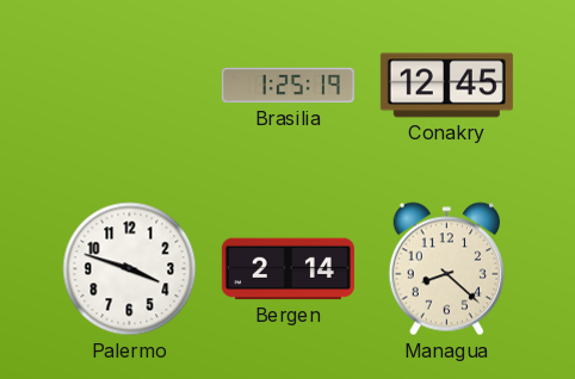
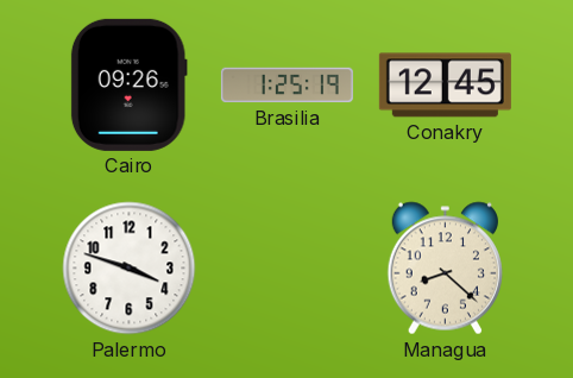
Cairo: none -> 09:26 (128, 84)
Bergen: 2:14 -> none (287, 269)
